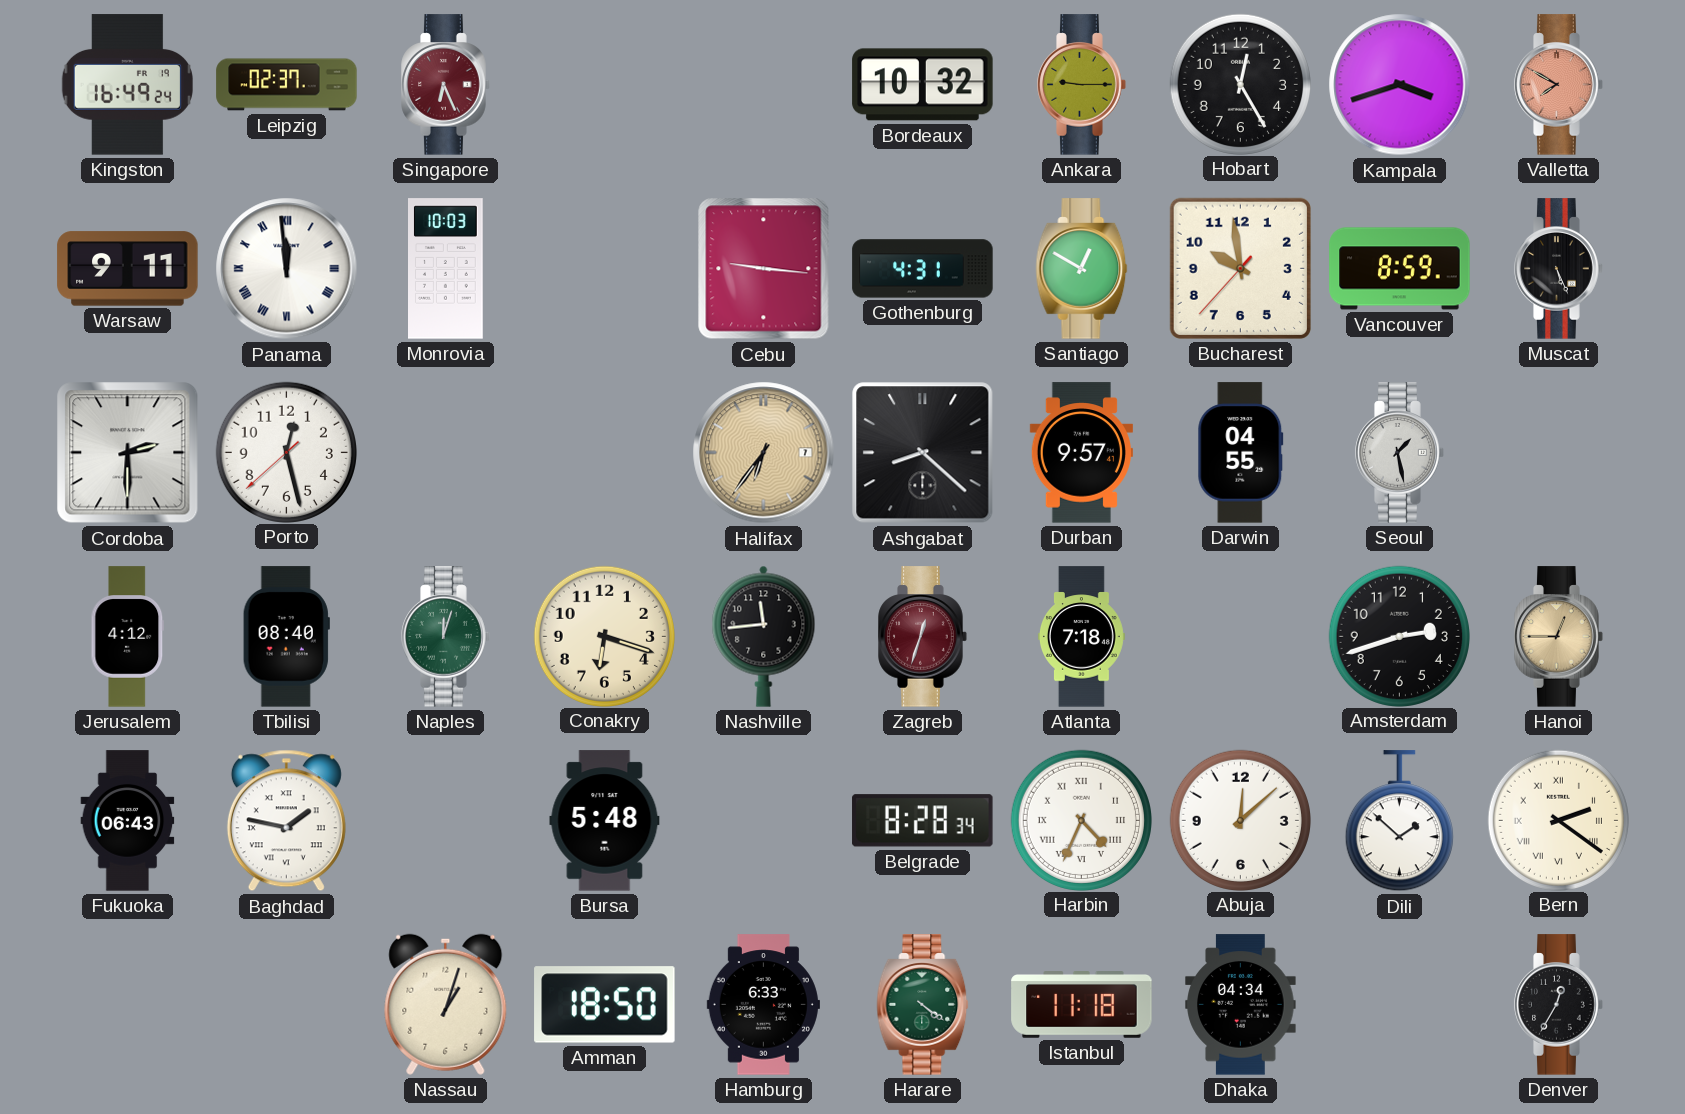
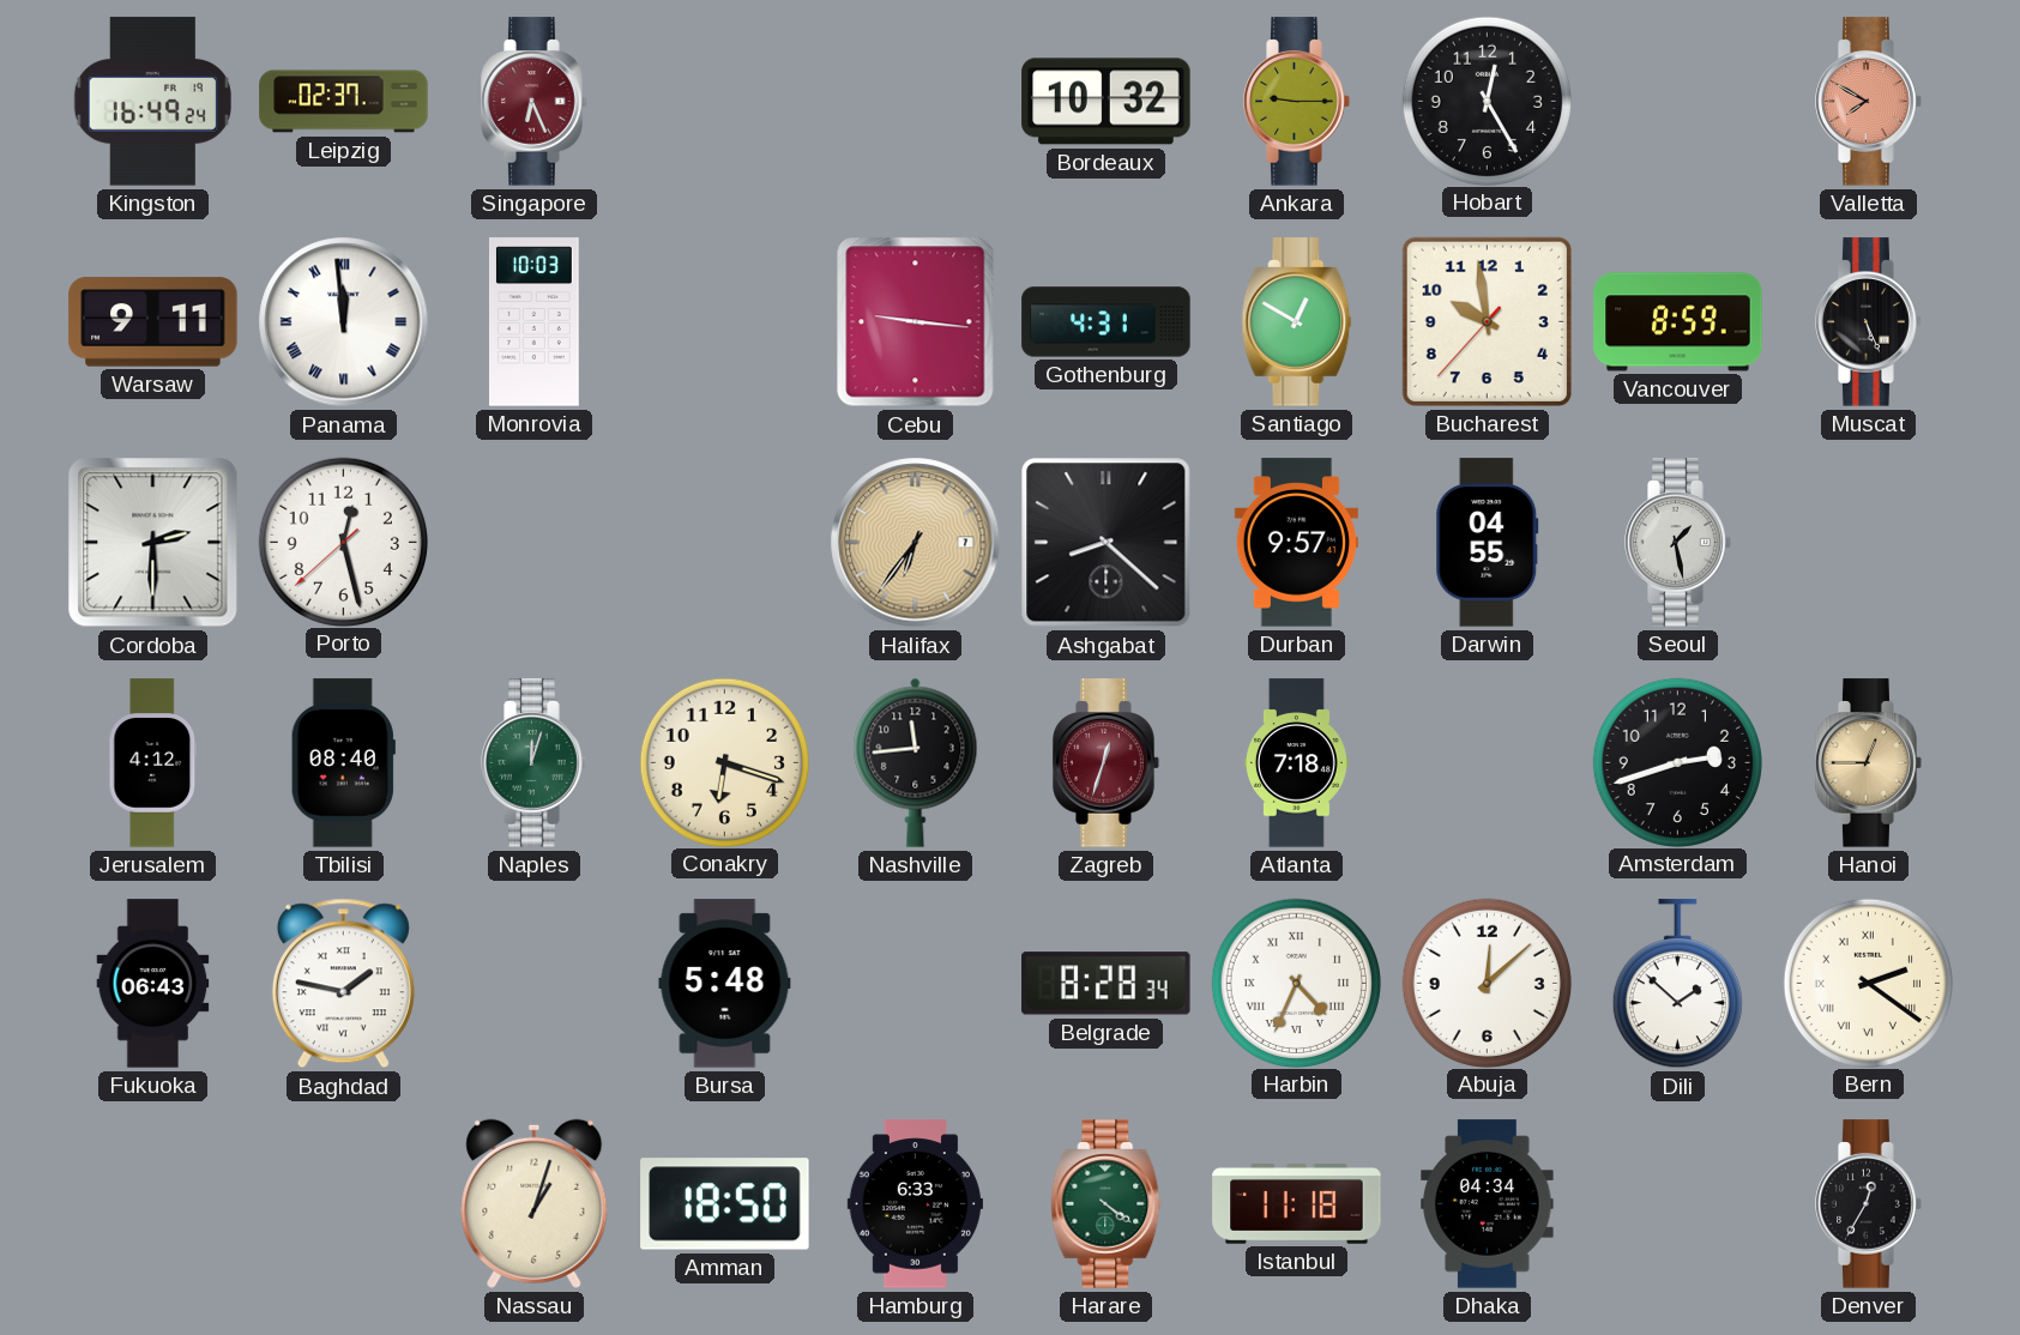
Kampala: 3:42 -> none (1400, 85)
